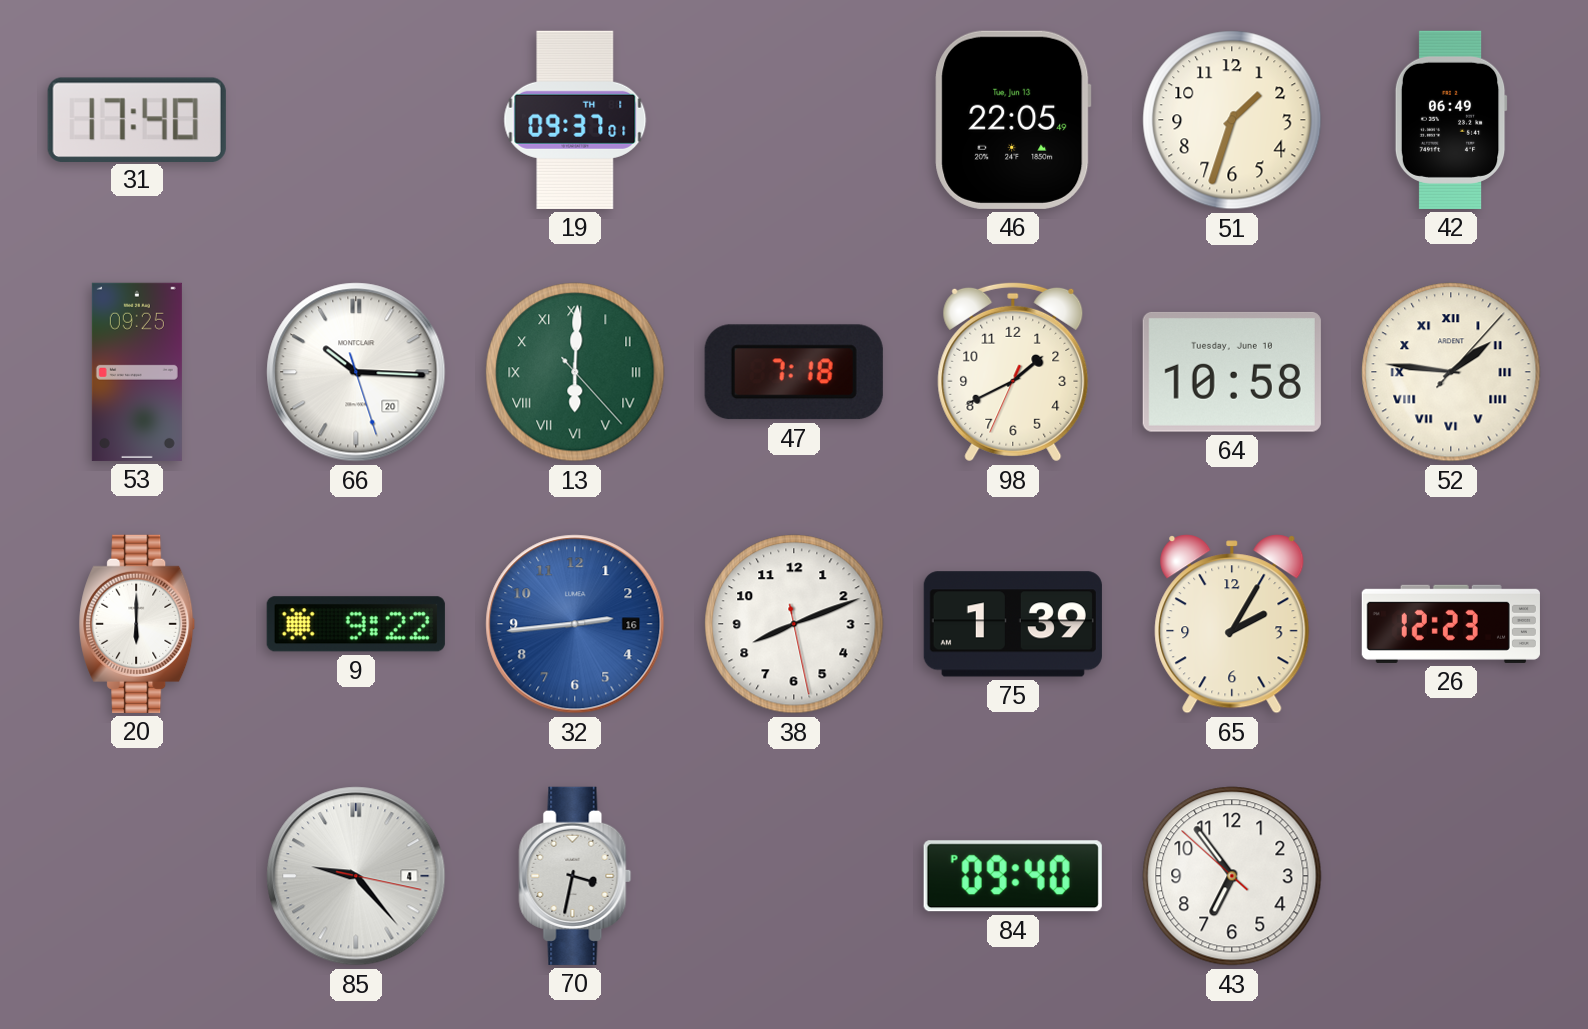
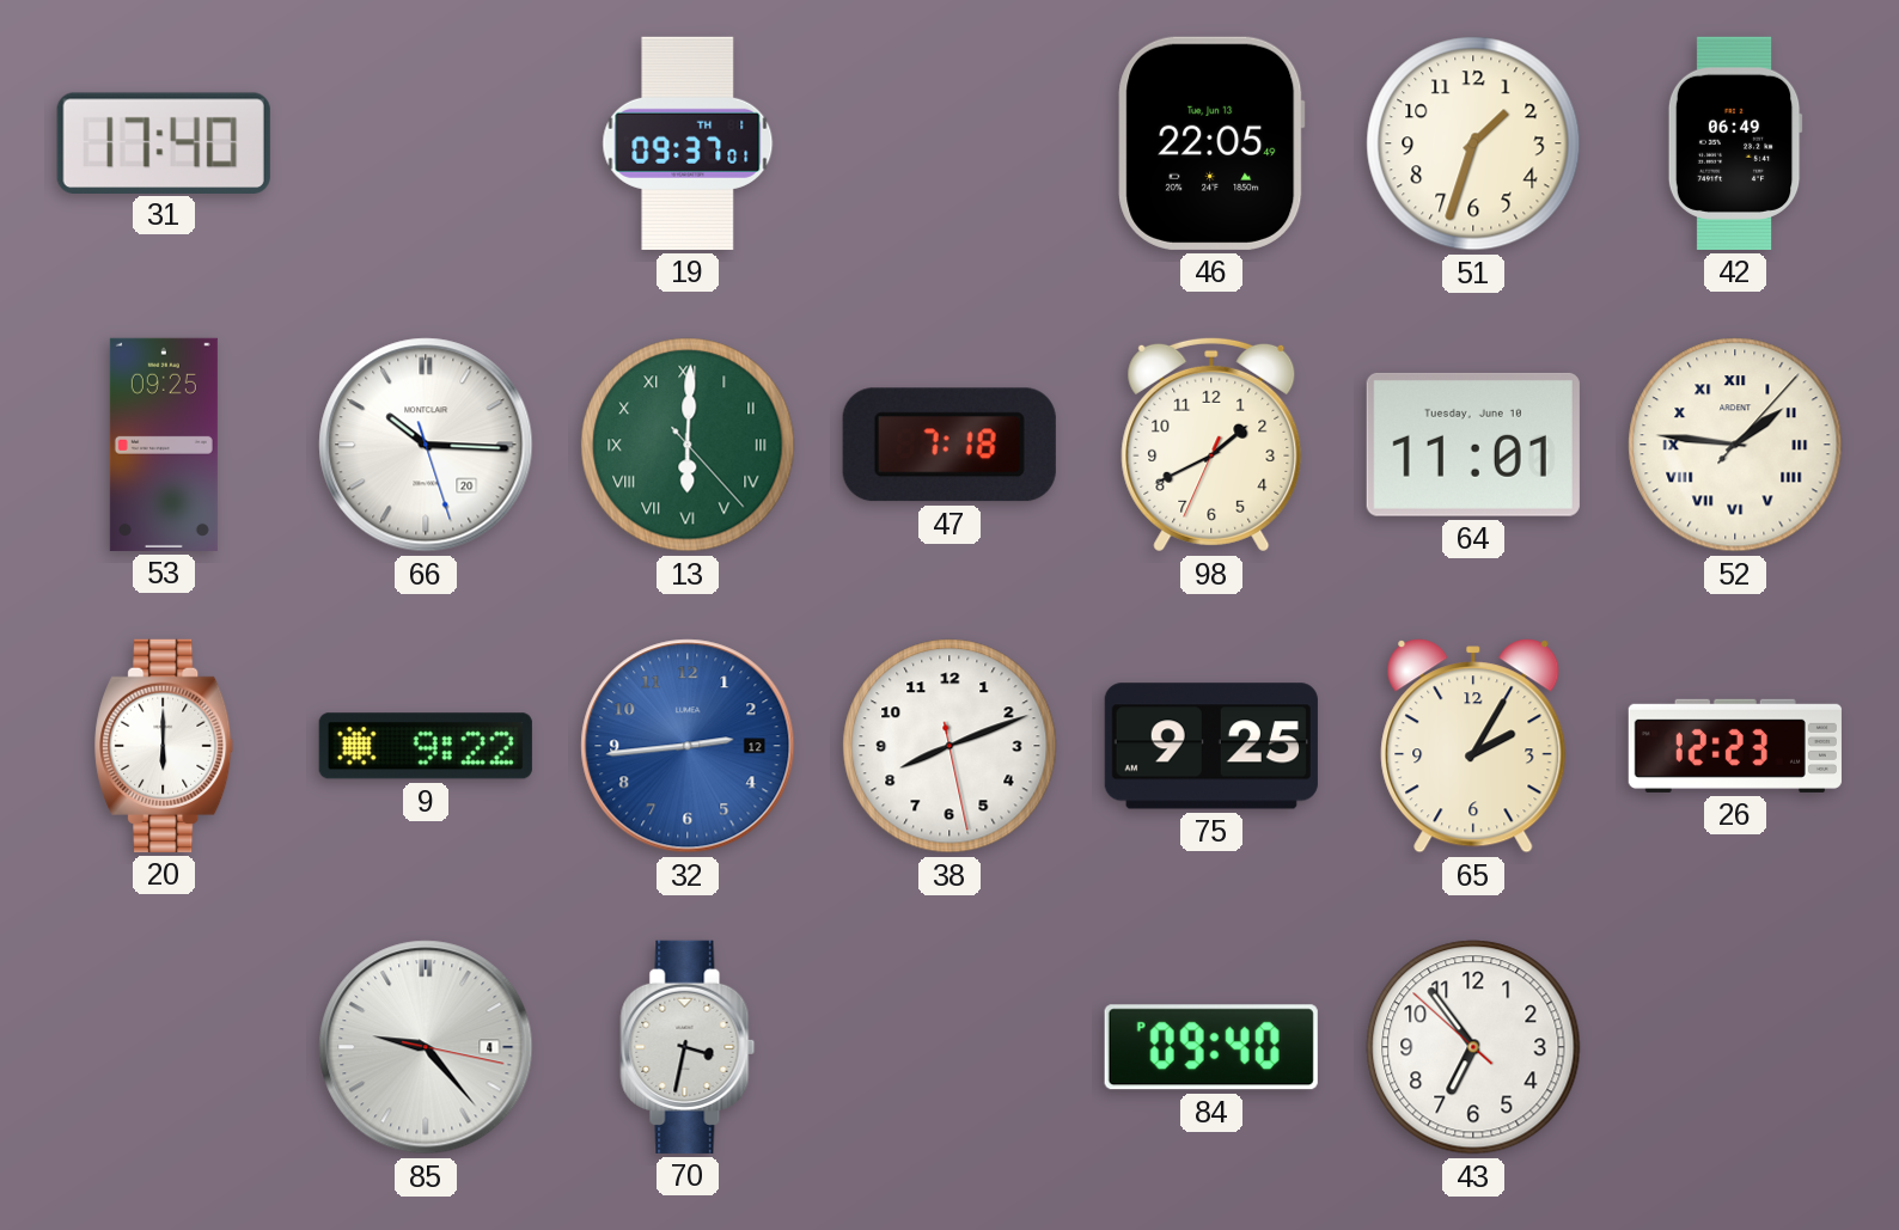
64: 10:58 -> 11:01 (1473, 445)
32 date: 16 -> 12 (688, 746)
75: 1:39 -> 9:25 (1211, 746)
